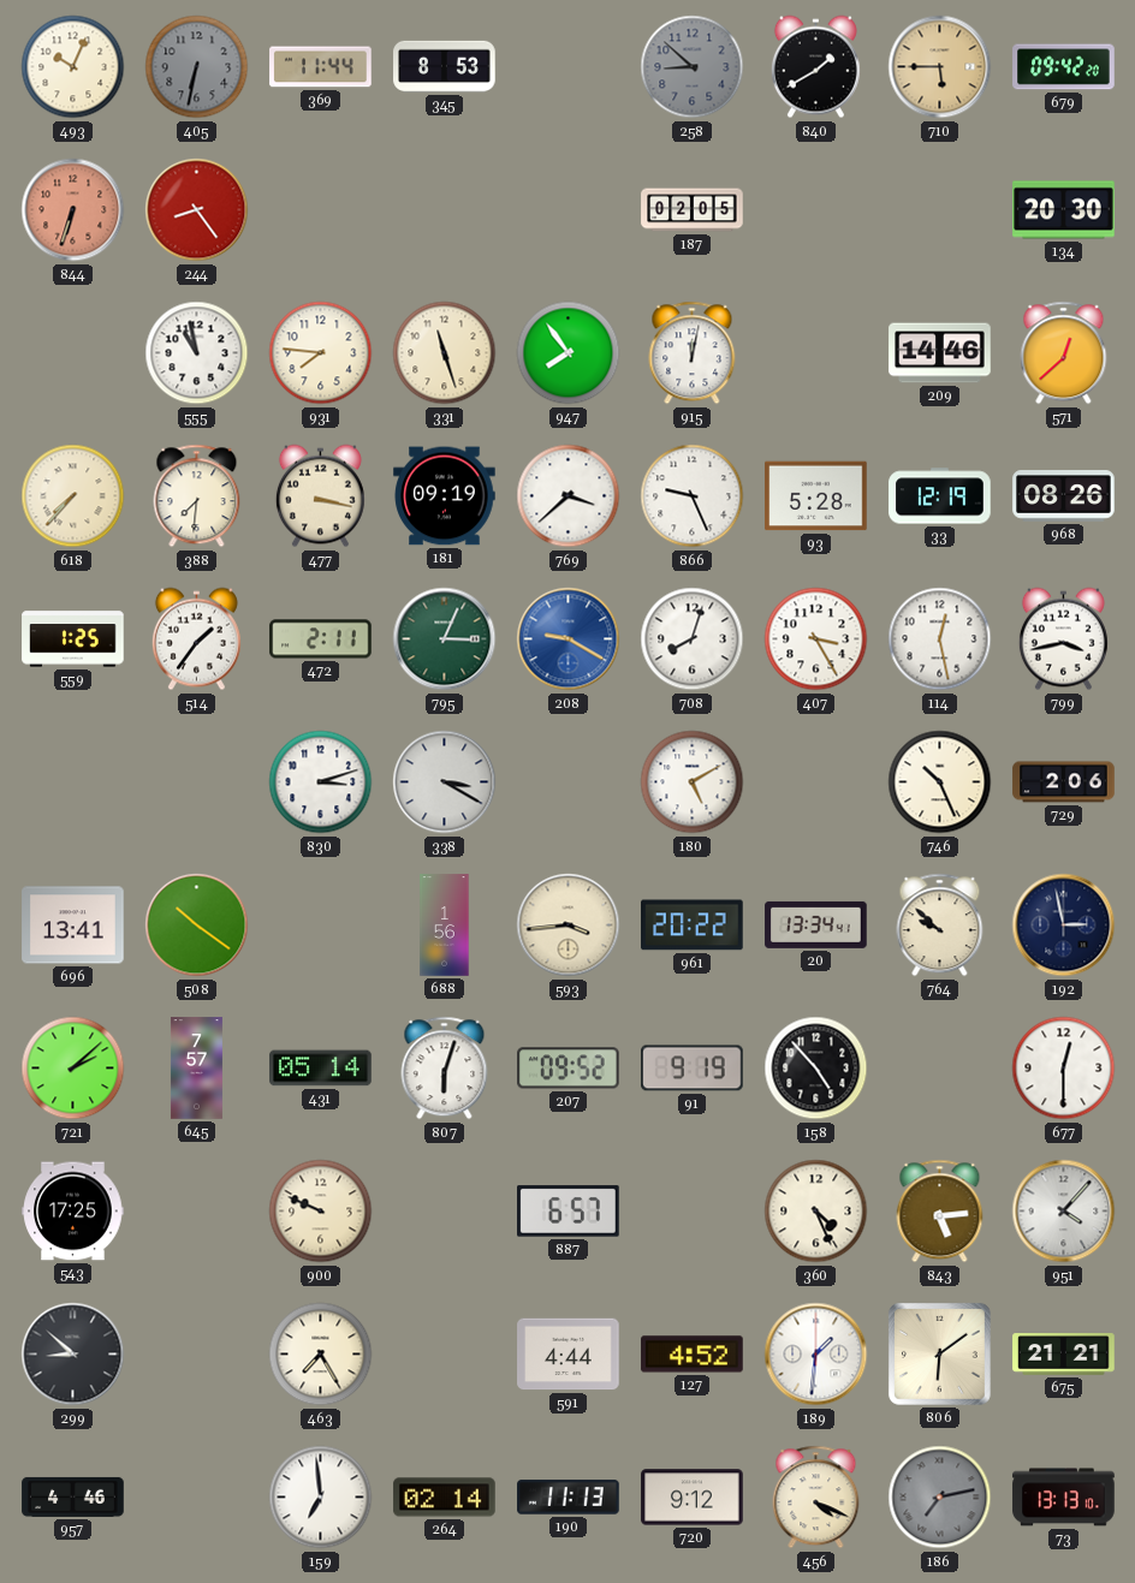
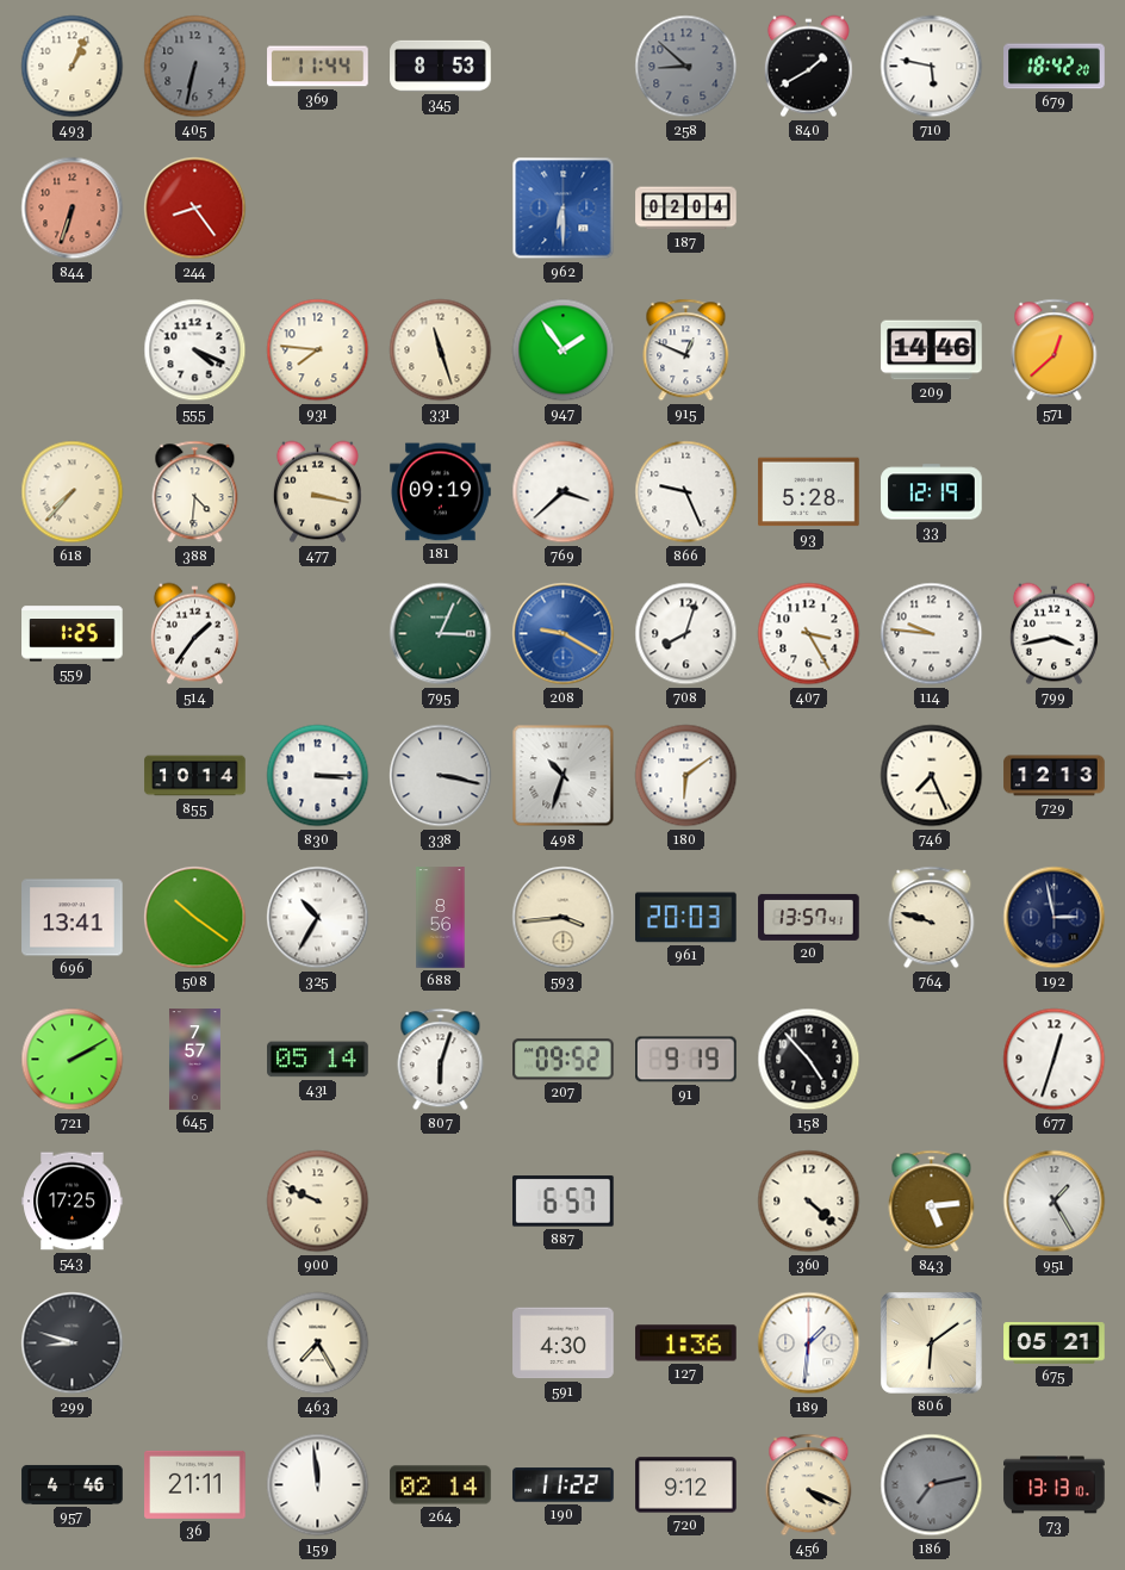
493: 10:04 -> 1:04 (73, 67)
710: 5:45 -> 5:47 (932, 67)
710 dial: champagne -> white (932, 67)
679: 09:42 -> 18:42 (1055, 67)
962: none -> 6:30 (564, 209)
187: 02:05 -> 02:04 (686, 209)
134: 20:30 -> none (1064, 210)
555: 10:58 -> 4:19 (195, 350)
947: 7:54 -> 1:54 (564, 350)
915: 12:02 -> 12:49 (686, 350)
388: 7:31 -> 4:31 (195, 492)
968: 08:26 -> none (1064, 496)
472: 2:11 -> none (321, 639)
114: 12:28 -> 9:46 (932, 634)
855: none -> 10:14 (195, 776)
830: 3:12 -> 3:15 (318, 776)
338: 3:20 -> 3:17 (441, 776)
498: none -> 10:33 (564, 776)
180: 5:10 -> 6:09 (686, 776)
746: 10:26 -> 7:26 (932, 776)
729: 2:06 -> 12:13 (1055, 776)
325: none -> 10:35 (318, 918)
688: 1:56 -> 8:56 (441, 918)
961: 20:22 -> 20:03 (686, 918)
20: 13:34 -> 13:57 (809, 917)
764: 9:52 -> 9:48 (932, 918)
721: 2:08 -> 2:10 (73, 1060)
677: 12:30 -> 12:33 (1055, 1060)
360: 4:26 -> 4:22 (809, 1202)
951: 4:07 -> 1:25 (1055, 1202)
299: 8:52 -> 8:48 (73, 1344)
591: 4:44 -> 4:30 (564, 1344)
127: 4:52 -> 1:36 (686, 1344)
675: 21:21 -> 05:21 (1055, 1344)
36: none -> 21:11 (195, 1484)
159: 6:59 -> 11:59 (318, 1485)
190: 11:13 -> 11:22 (564, 1485)
